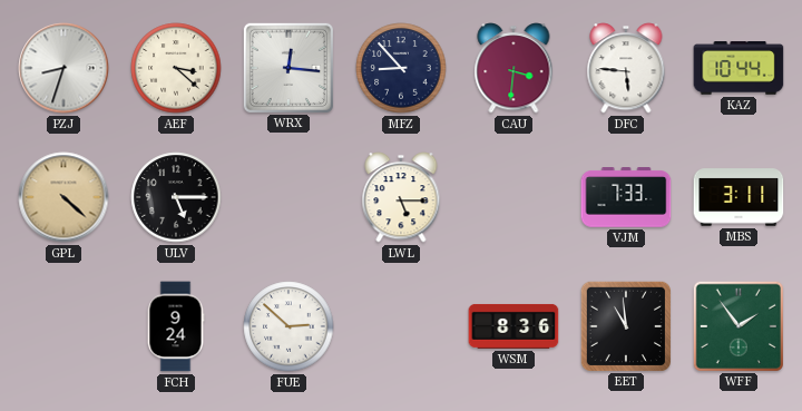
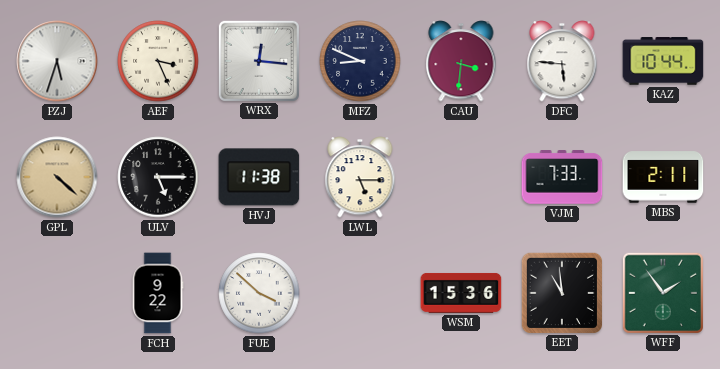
PZJ: 8:33 -> 5:33 (57, 61)
AEF: 3:22 -> 3:26 (158, 61)
MFZ: 8:53 -> 8:49 (360, 61)
HVJ: none -> 11:38 (259, 177)
MBS: 3:11 -> 2:11 (663, 177)
FCH: 9:24 -> 9:22 (158, 293)
FUE: 2:52 -> 3:52 (259, 293)
WSM: 8:36 -> 15:36 (461, 293)
